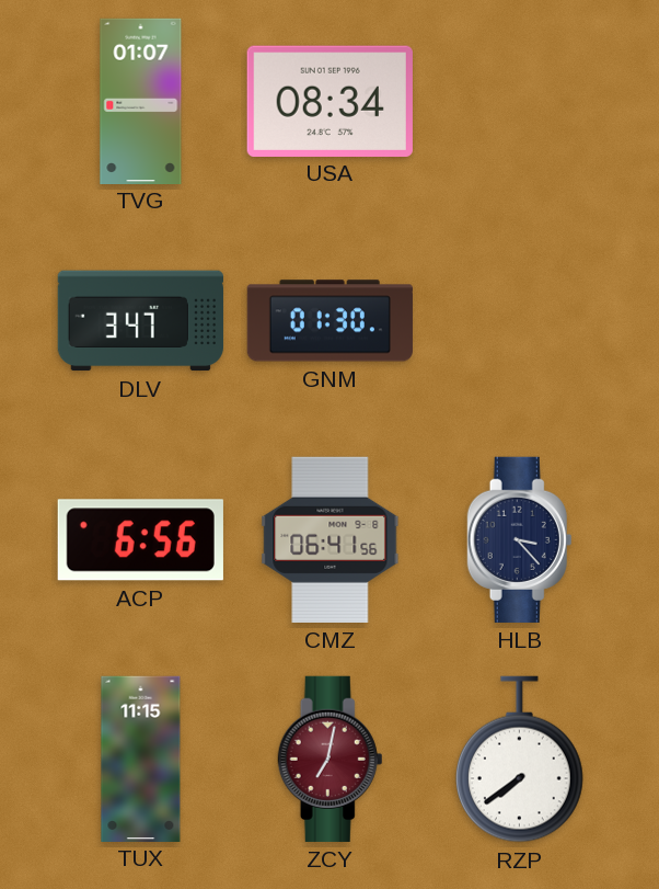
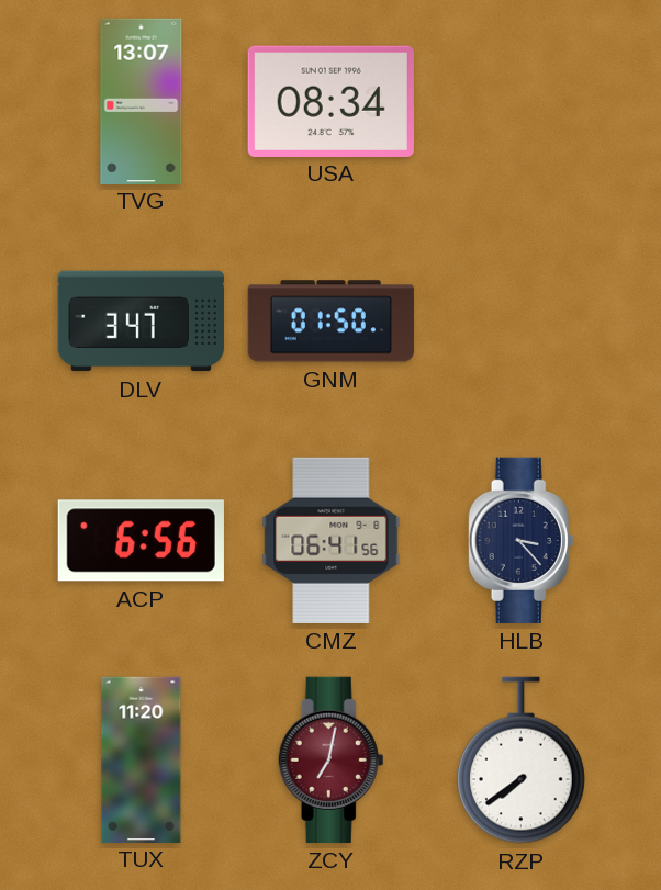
TVG: 01:07 -> 13:07 (142, 101)
GNM: 01:30 -> 01:50 (330, 322)
TUX: 11:15 -> 11:20 (142, 759)
